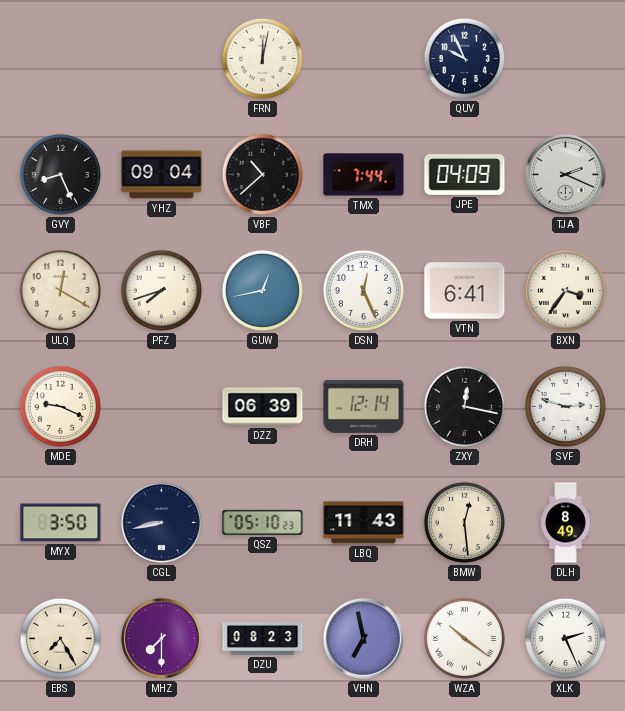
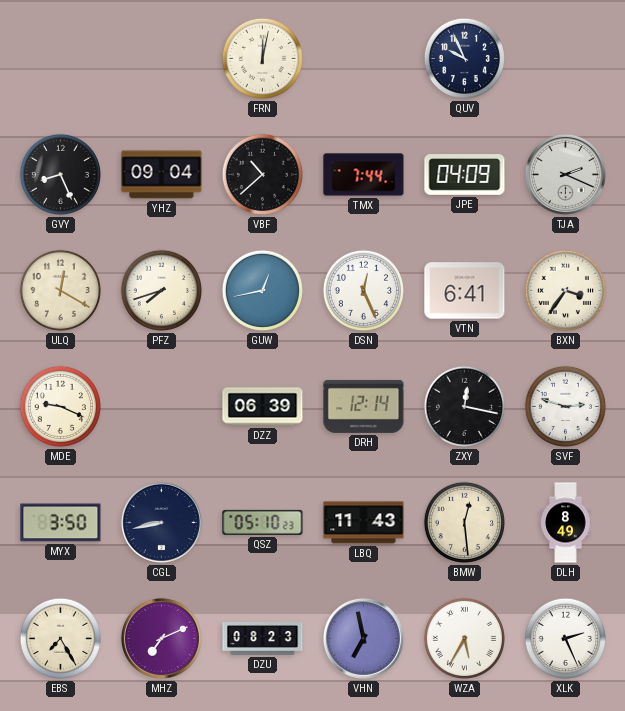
MHZ: 7:30 -> 7:11 (161, 638)
WZA: 10:21 -> 5:35 (464, 638)
